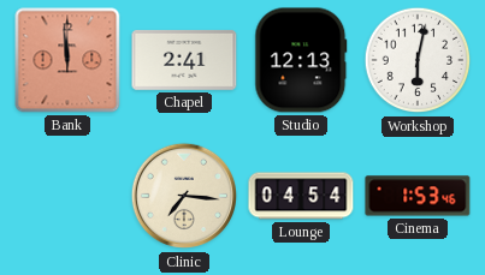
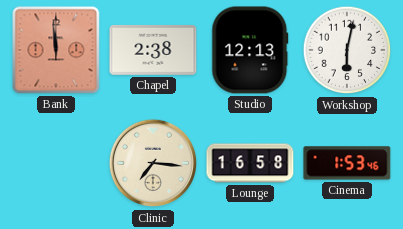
Chapel: 2:41 -> 2:38 (153, 50)
Lounge: 04:54 -> 16:58 (250, 163)
